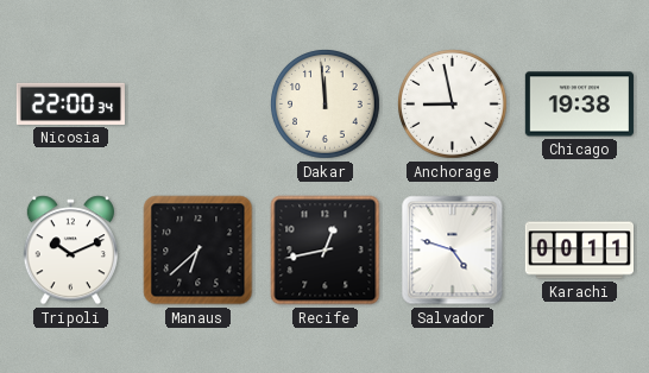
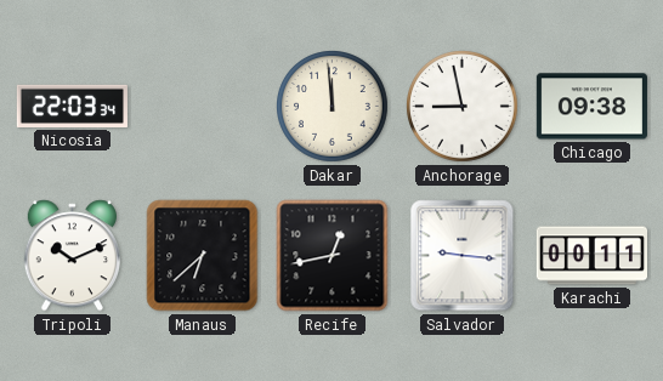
Nicosia: 22:00 -> 22:03 (72, 106)
Chicago: 19:38 -> 09:38 (591, 107)
Salvador: 4:48 -> 9:16 (463, 256)
